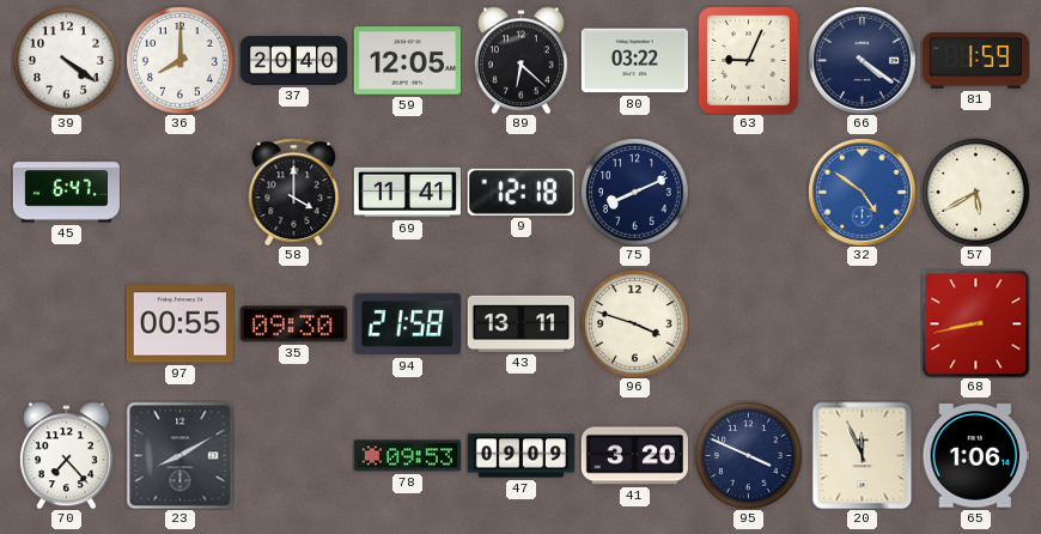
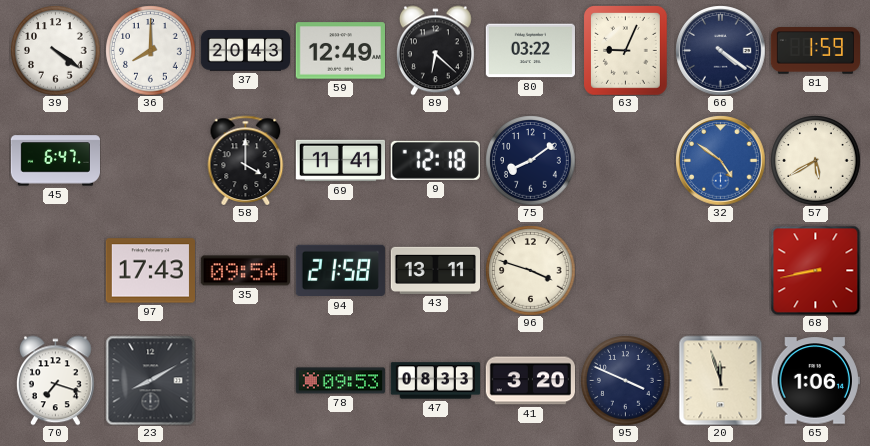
37: 20:40 -> 20:43 (245, 51)
59: 12:05 -> 12:49 (340, 51)
75: 8:11 -> 8:09 (530, 160)
97: 00:55 -> 17:43 (150, 271)
35: 09:30 -> 09:54 (245, 271)
70: 7:23 -> 7:18 (55, 380)
47: 09:09 -> 08:33 (435, 381)
20: 11:56 -> 11:57 (721, 380)
